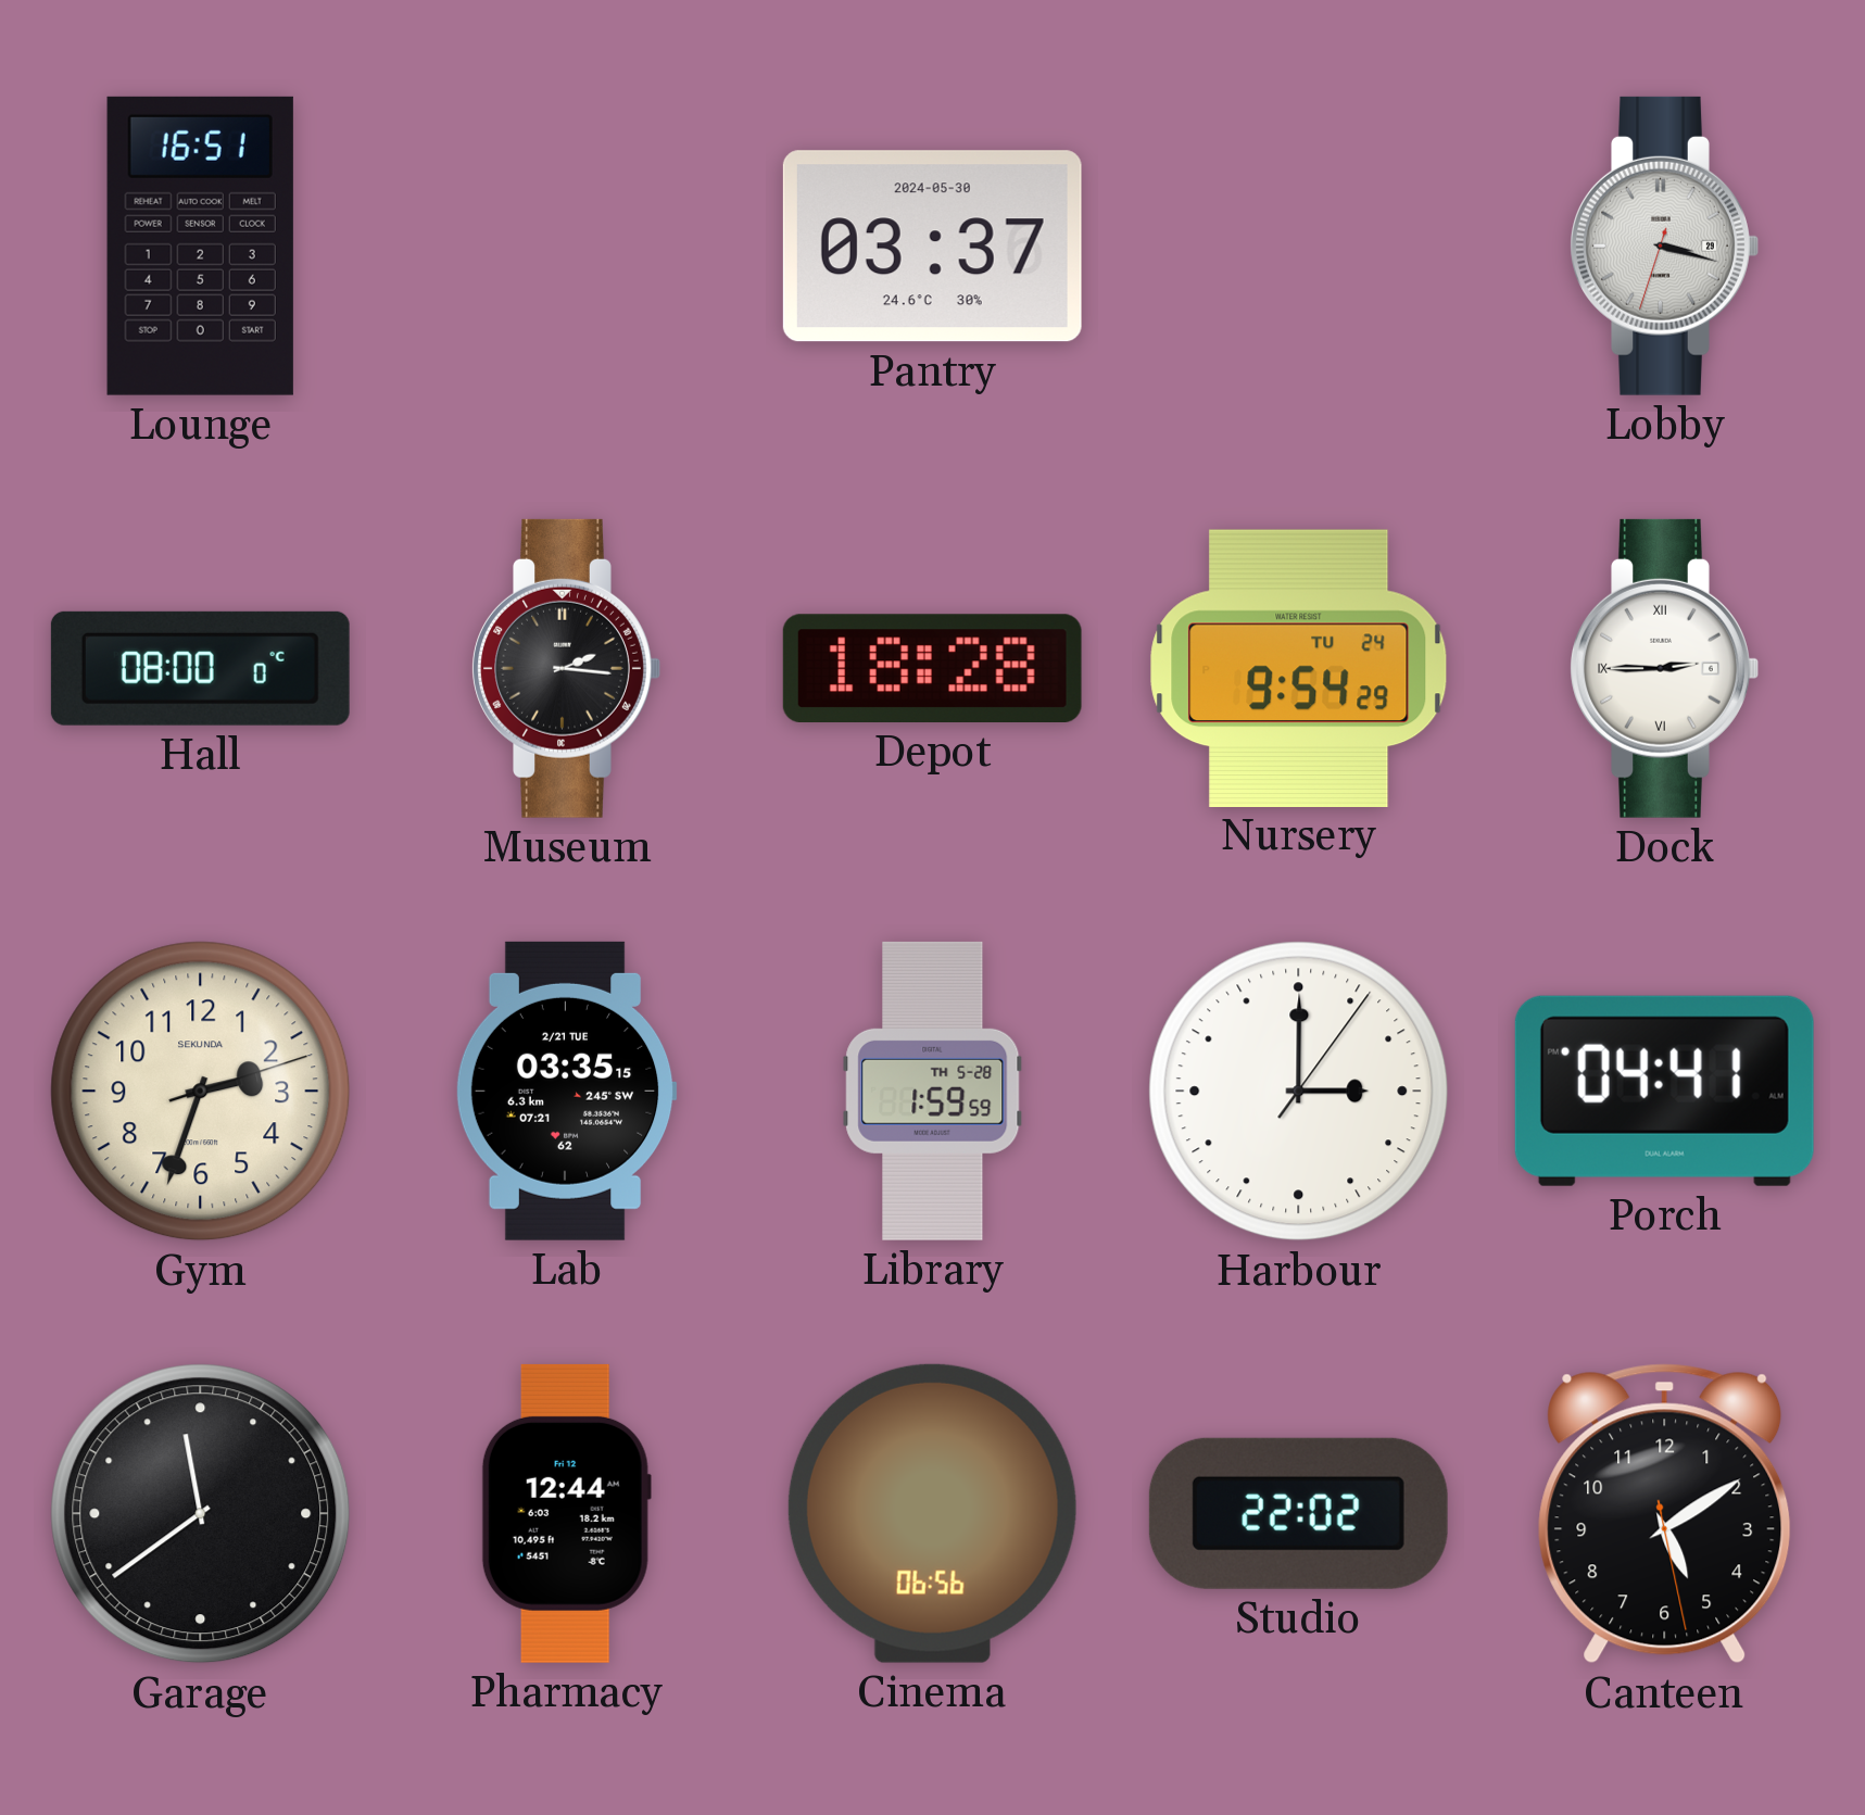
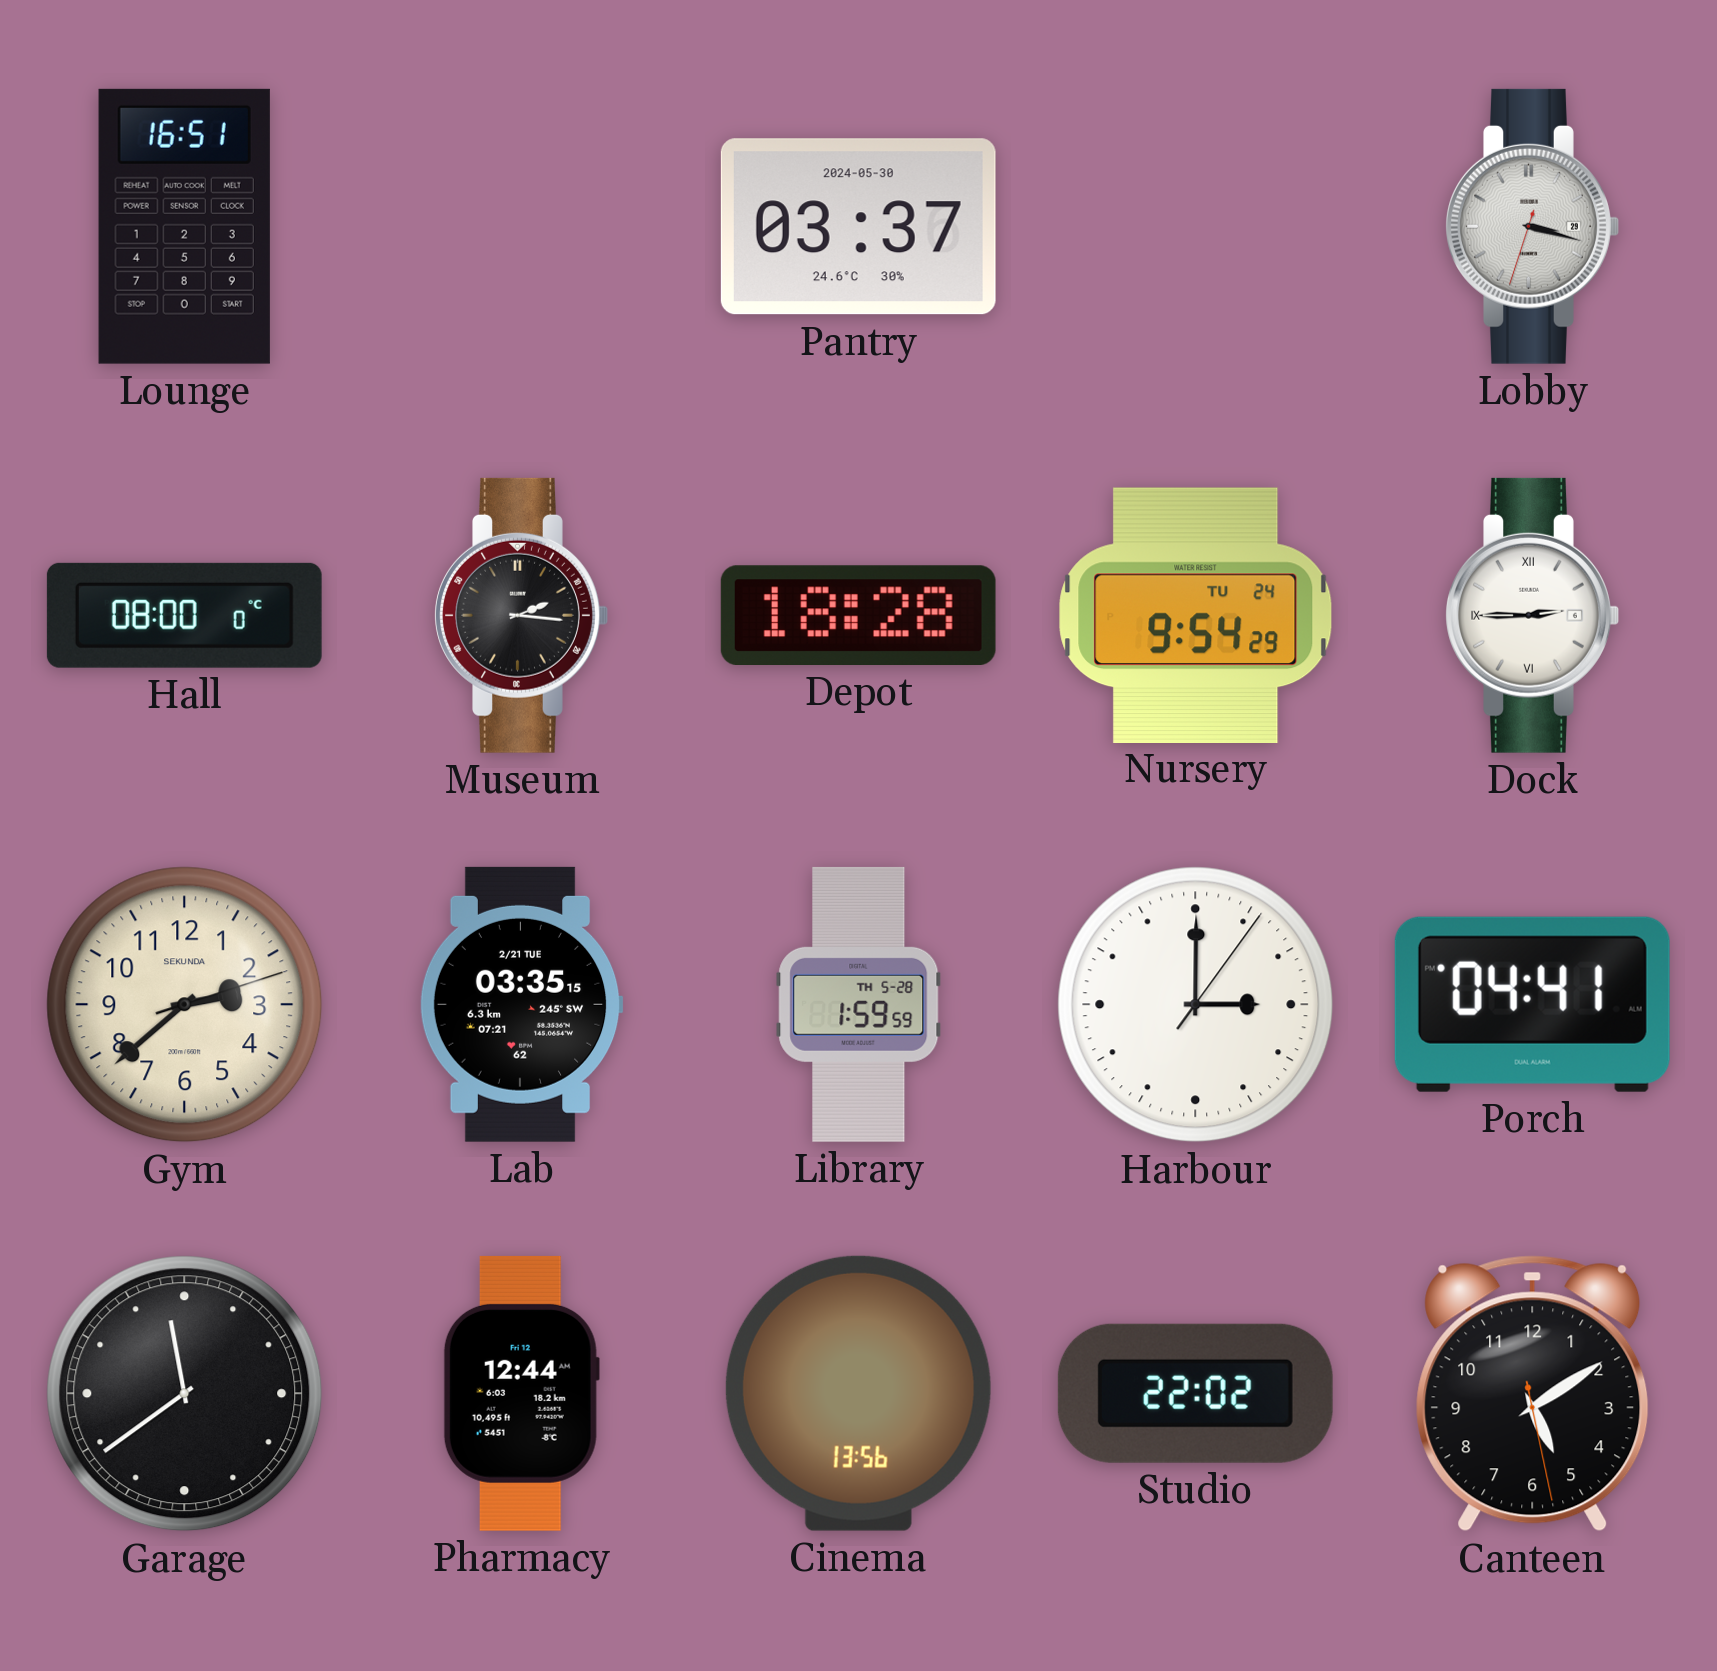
Gym: 2:33 -> 2:38 (185, 1005)
Cinema: 06:56 -> 13:56 (858, 1393)
